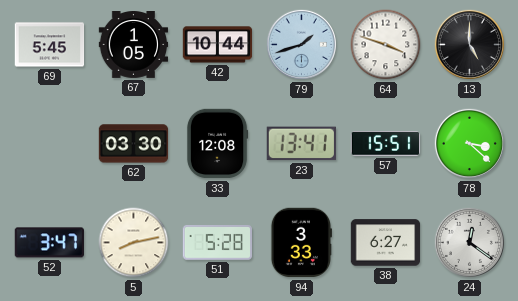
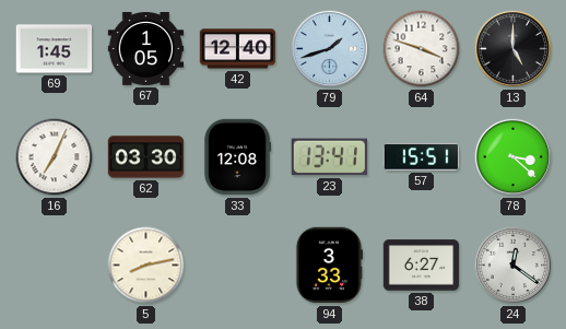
69: 5:45 -> 1:45 (55, 49)
42: 10:44 -> 12:40 (238, 49)
16: none -> 7:04 (55, 157)
52: 3:47 -> none (49, 243)
51: 5:28 -> none (218, 243)
